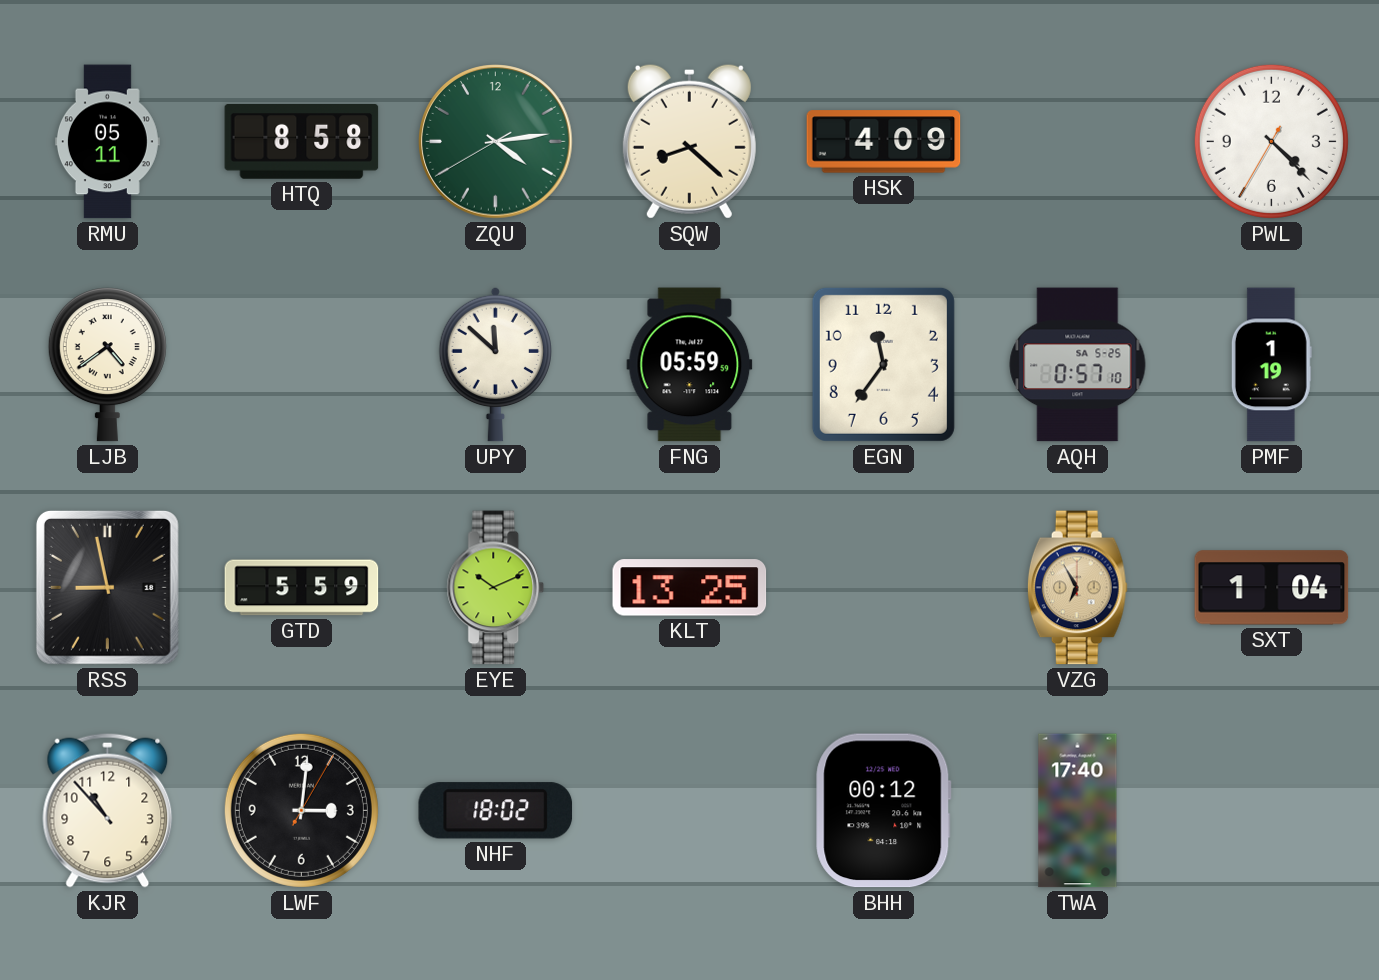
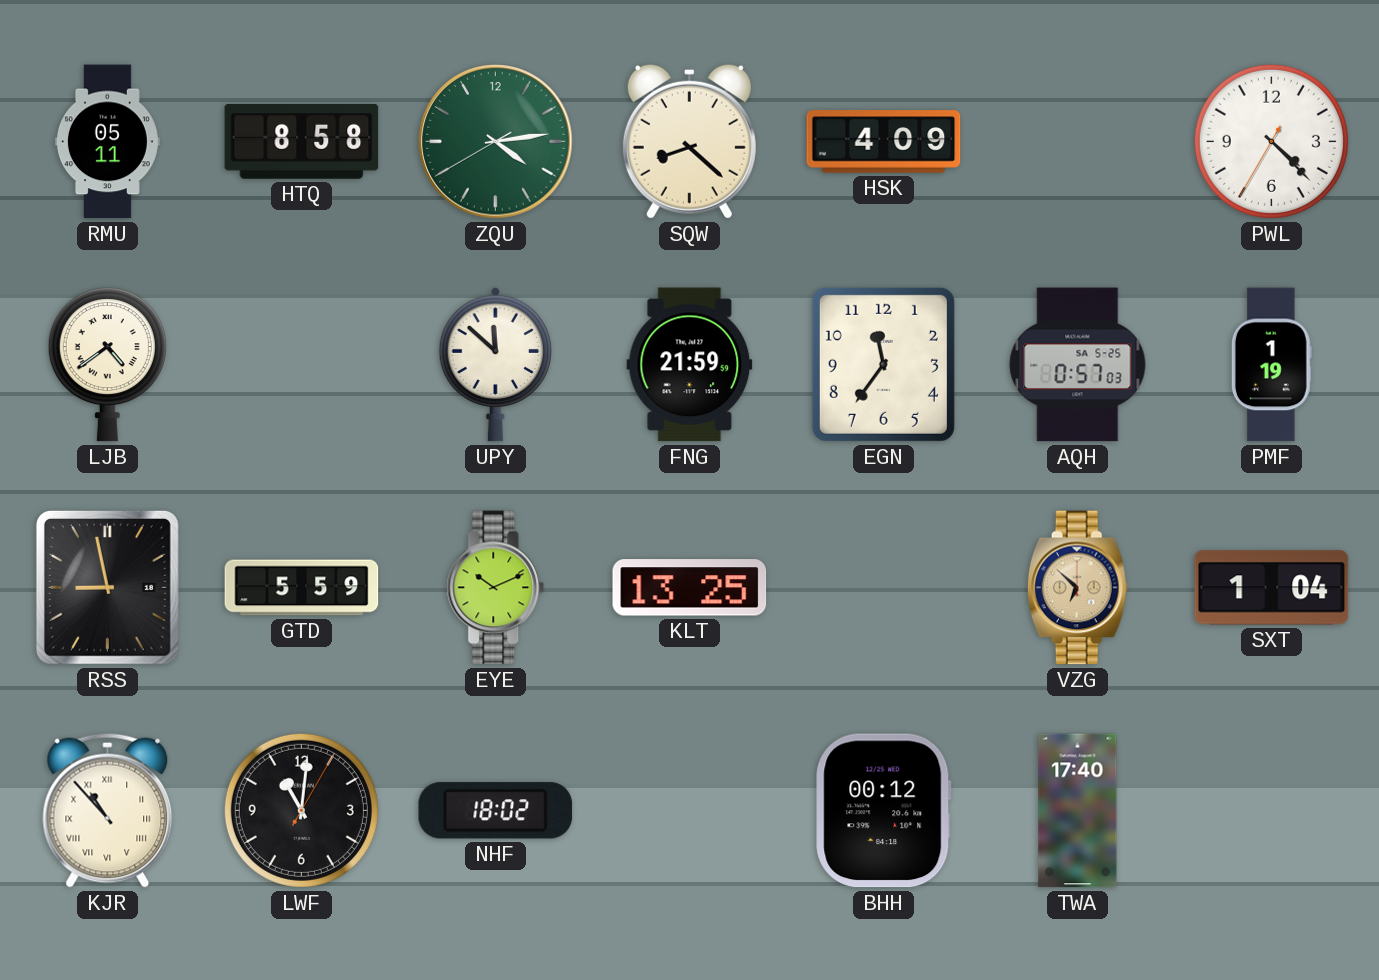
FNG: 05:59 -> 21:59 (690, 365)
AQH: 0:57:10 -> 0:57:03 (1078, 365)
VZG: 6:55 -> 6:52 (1077, 588)
KJR numerals: Arabic -> Roman (108, 810)
LWF: 3:01 -> 11:01 (301, 810)
